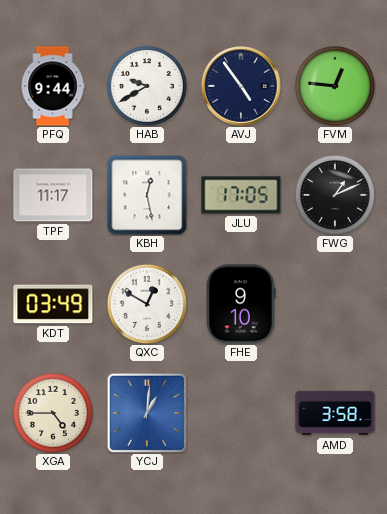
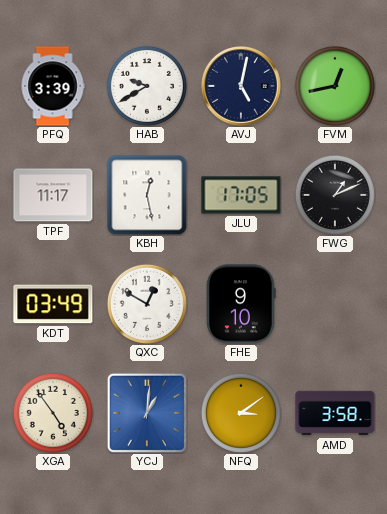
PFQ: 9:44 -> 3:39 (53, 86)
AVJ: 4:54 -> 5:02 (241, 86)
FVM: 12:46 -> 12:43 (335, 86)
XGA: 4:45 -> 4:54 (53, 413)
NFQ: none -> 3:09 (241, 413)
